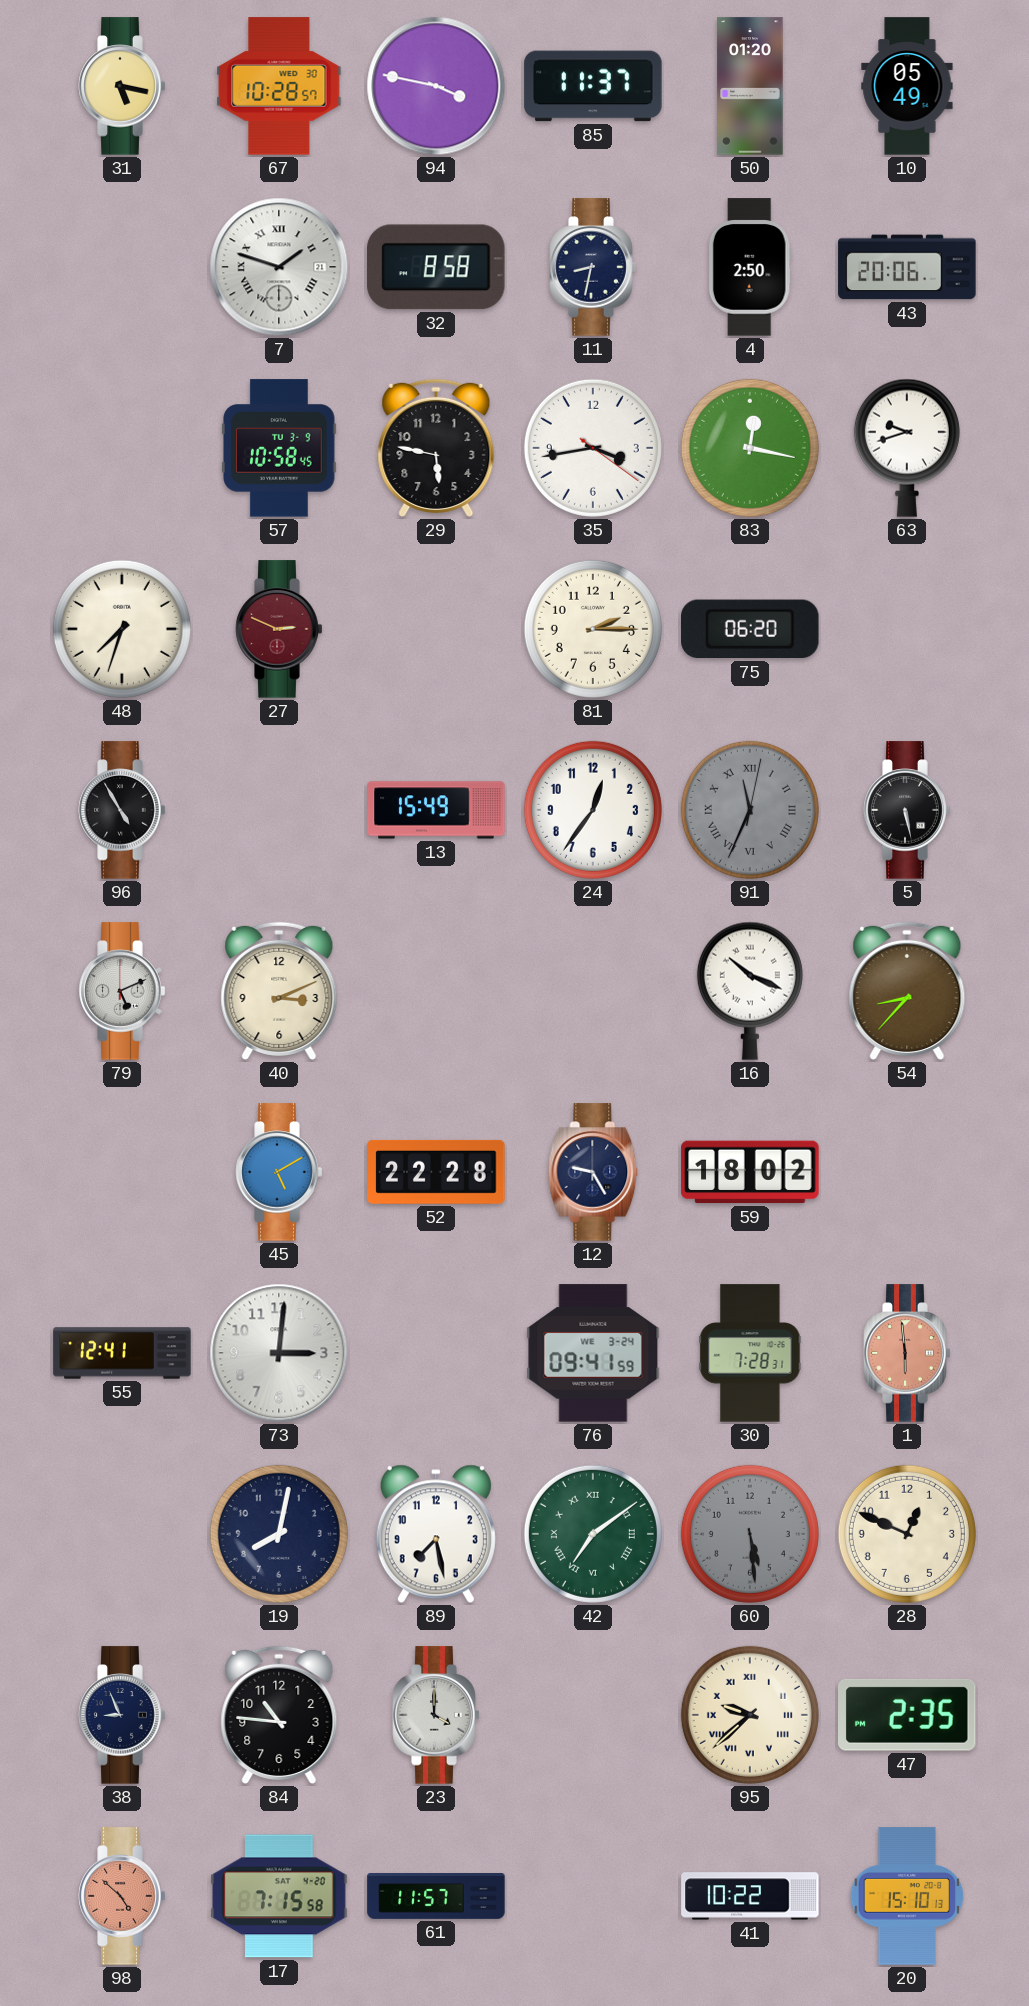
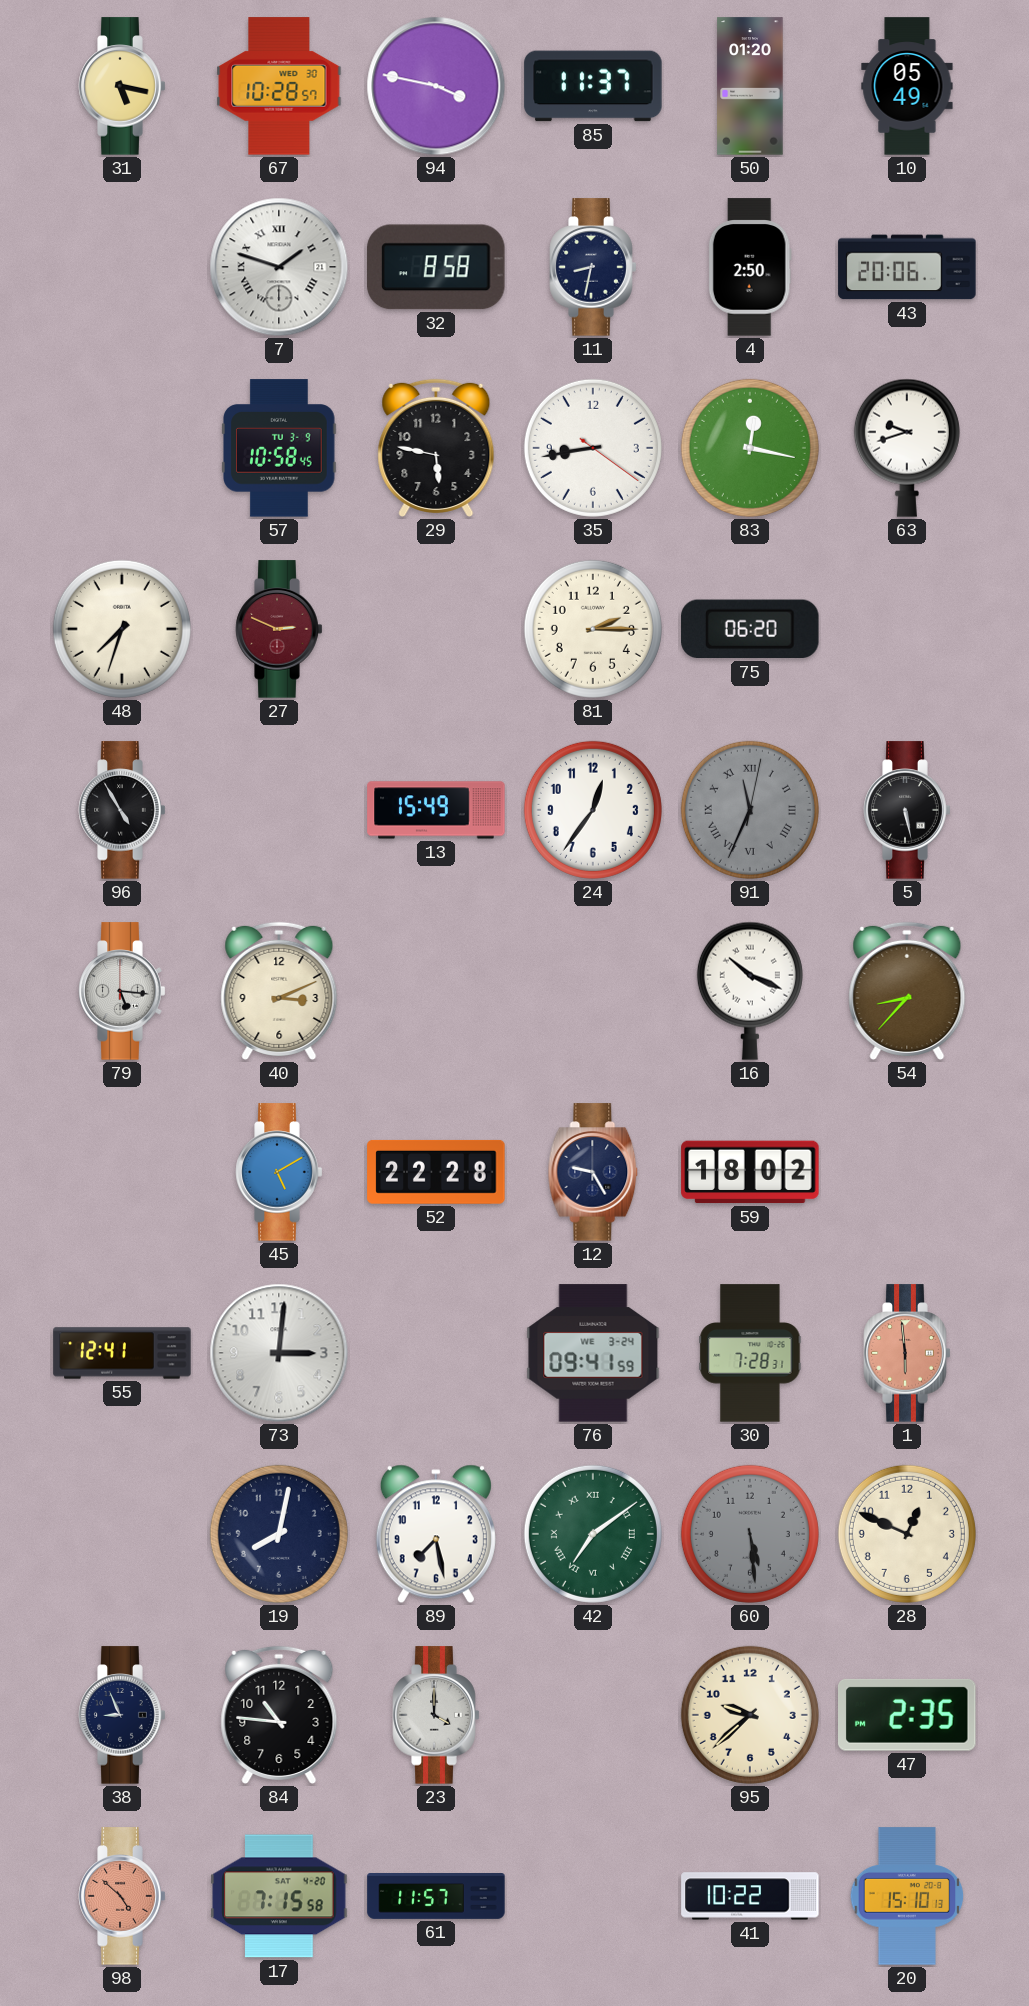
35: 3:43 -> 8:43 (593, 448)
79: 5:11 -> 5:16 (122, 991)
95 numerals: Roman -> Arabic (750, 1715)
